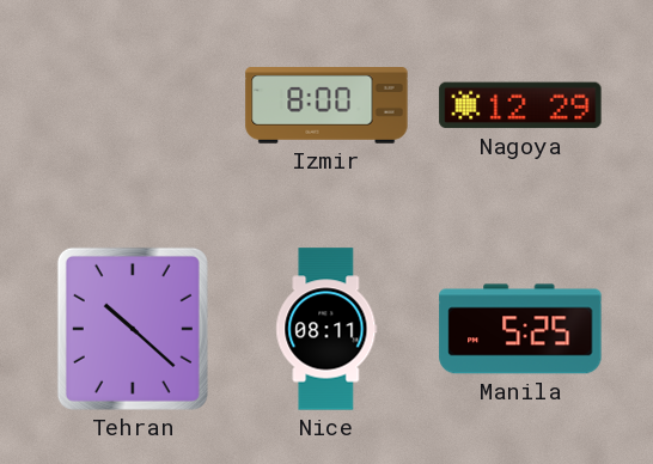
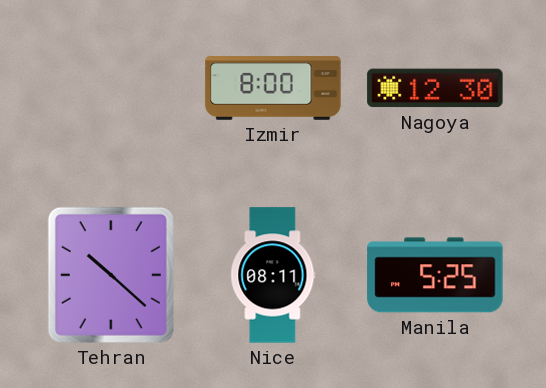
Nagoya: 12:29 -> 12:30 (435, 88)
